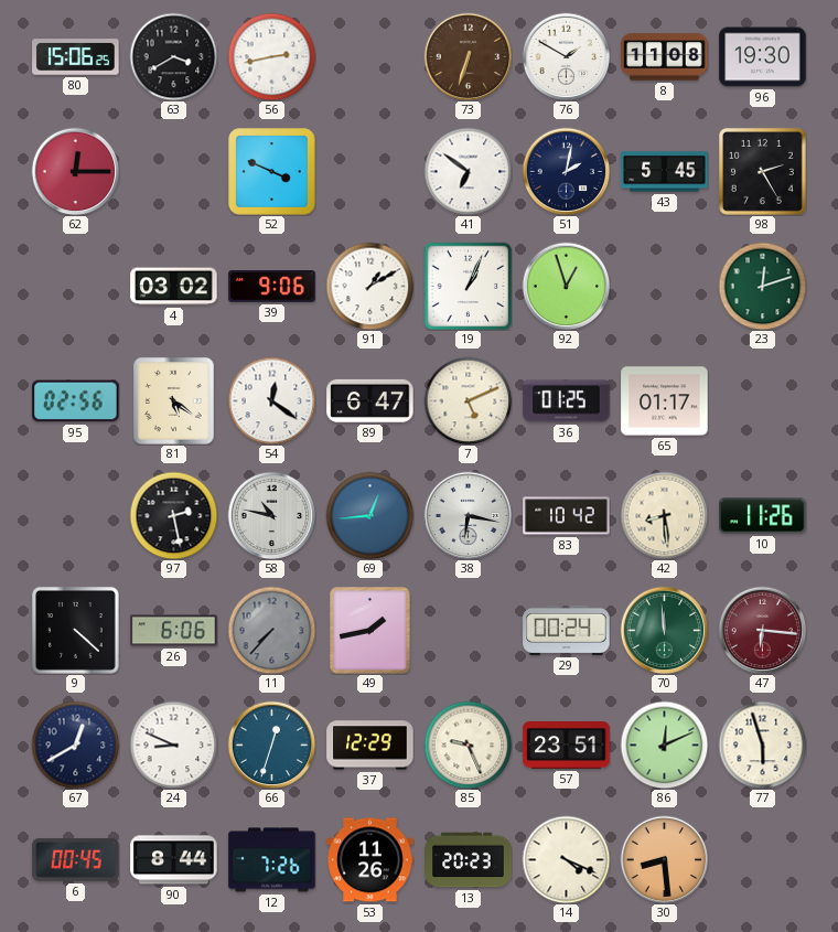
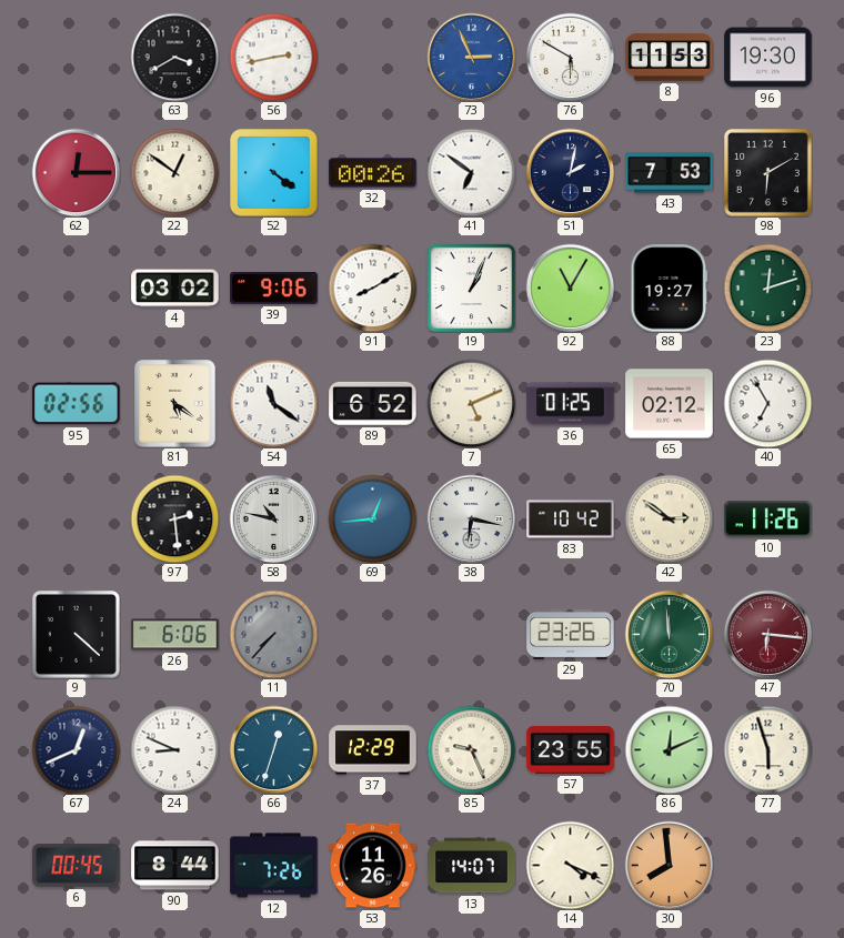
80: 15:06 -> none (76, 57)
73: 6:33 -> 2:56 (471, 57)
73 dial: brown -> blue (471, 57)
76: 1:50 -> 5:50 (570, 57)
8: 11:08 -> 11:53 (670, 58)
22: none -> 12:51 (174, 172)
52: 3:49 -> 4:21 (274, 173)
32: none -> 00:26 (373, 173)
43: 5:45 -> 7:53 (670, 173)
98: 2:25 -> 6:10 (767, 172)
91: 1:10 -> 8:10 (372, 288)
92: 12:57 -> 11:05 (570, 288)
88: none -> 19:27 (670, 289)
54: 12:21 -> 11:21 (273, 403)
89: 6:47 -> 6:52 (373, 403)
65: 01:17 -> 02:12 (670, 404)
40: none -> 6:55 (767, 403)
97: 2:28 -> 2:29 (174, 518)
42: 8:29 -> 2:51 (669, 518)
49: 1:43 -> none (370, 631)
29: 00:24 -> 23:26 (571, 634)
67: 12:40 -> 12:41 (76, 749)
57: 23:51 -> 23:55 (571, 750)
13: 20:23 -> 14:07 (472, 866)
30: 8:29 -> 7:59 (669, 865)
